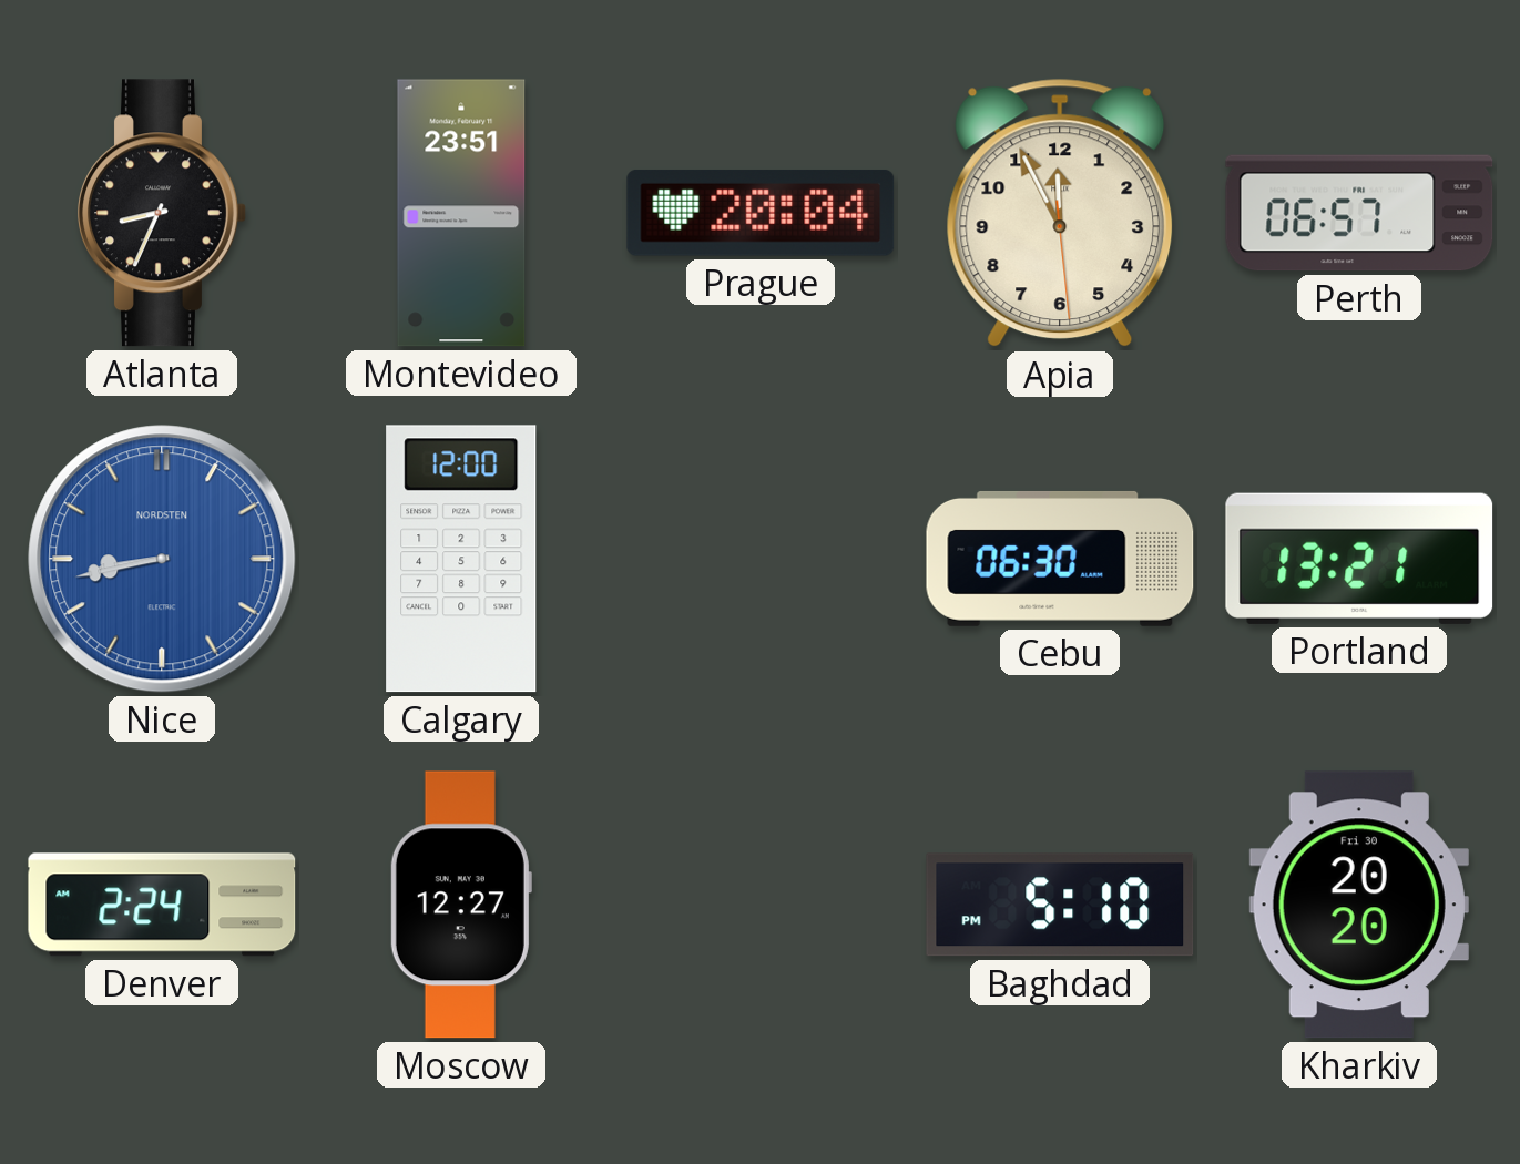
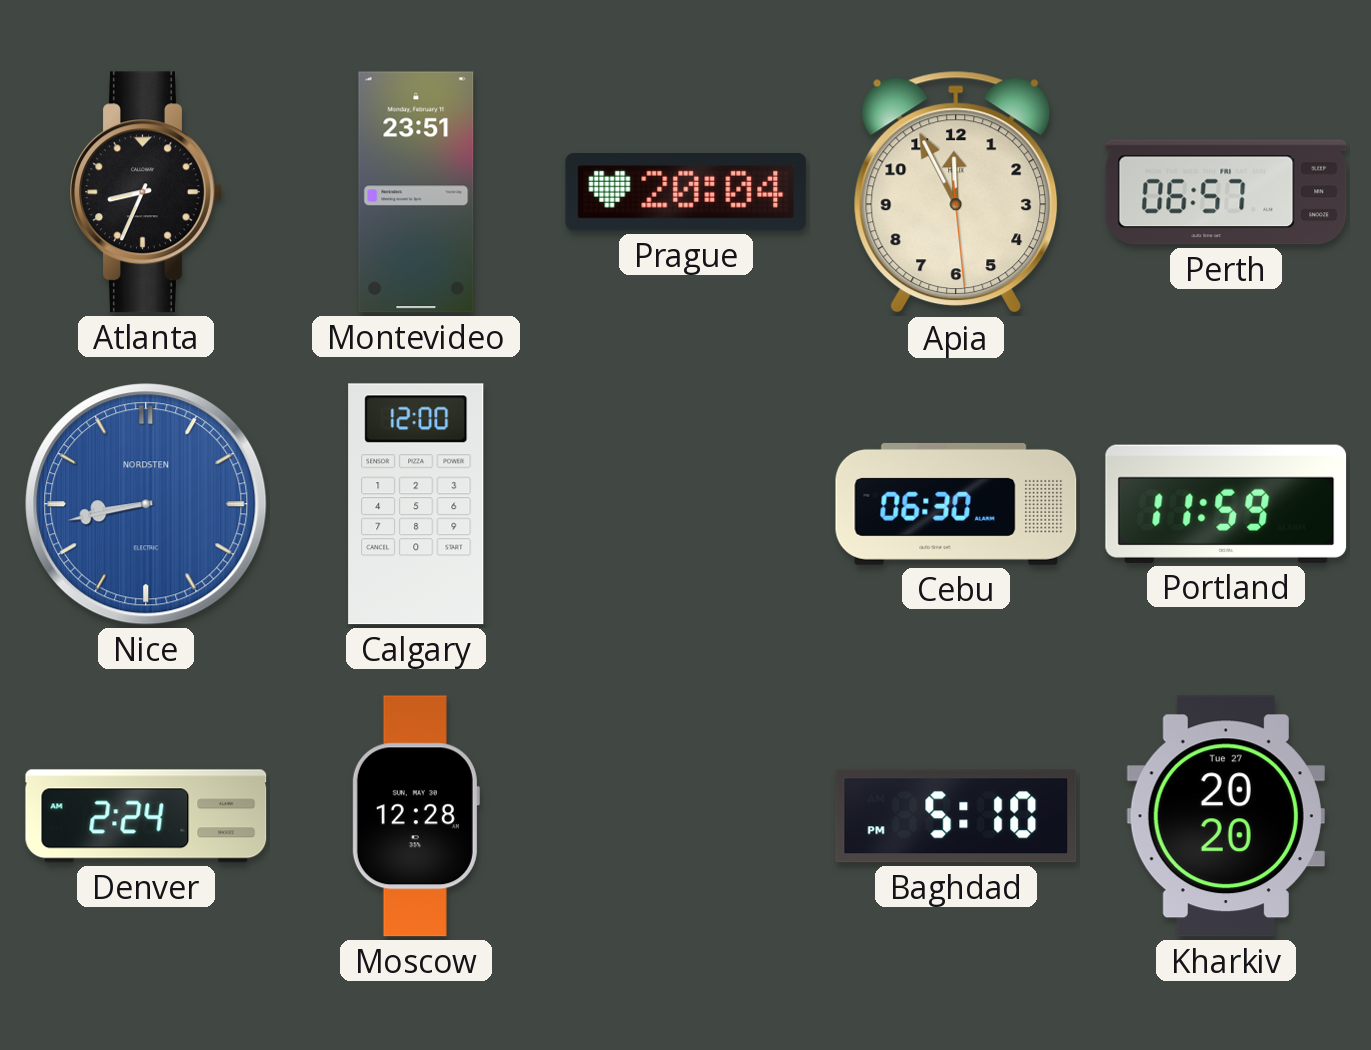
Portland: 13:21 -> 11:59 (1226, 504)
Moscow: 12:27 -> 12:28 (415, 816)
Kharkiv date: Fri 30 -> Tue 27 (1226, 816)
